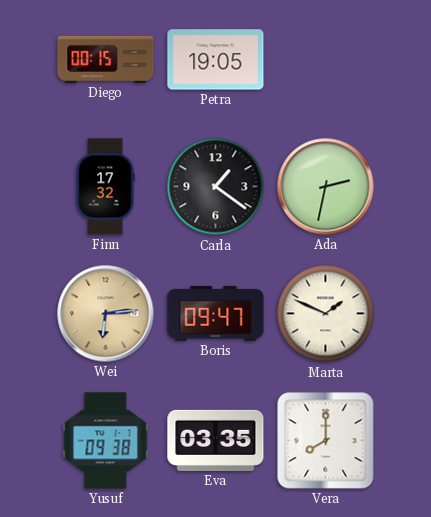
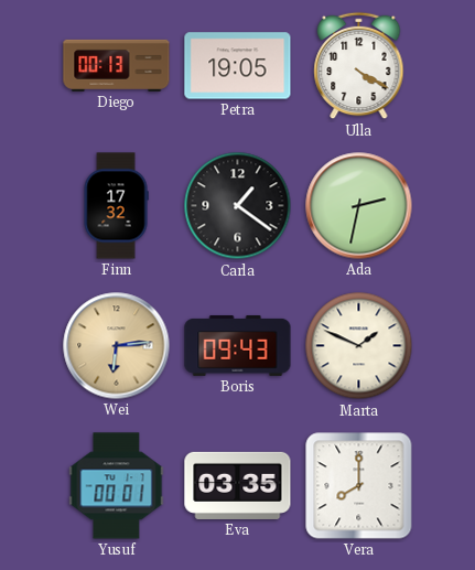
Diego: 00:15 -> 00:13 (117, 65)
Ulla: none -> 4:20 (359, 66)
Boris: 09:47 -> 09:43 (238, 345)
Yusuf: 09:38 -> 00:01 (117, 486)
